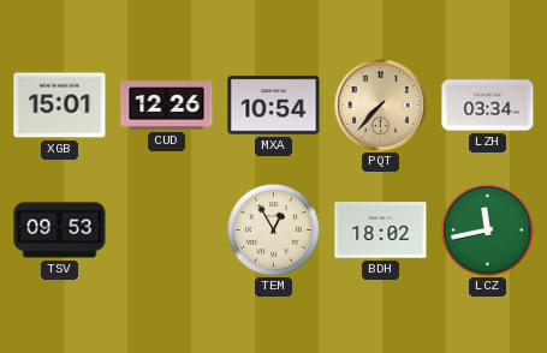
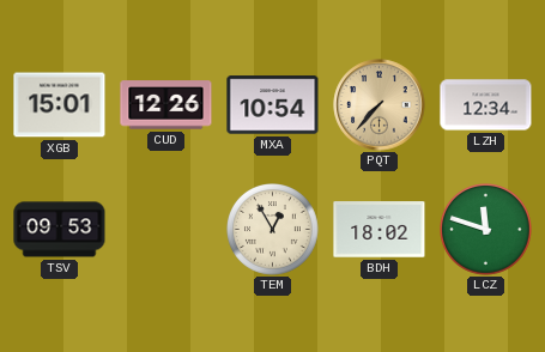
LZH: 03:34 -> 12:34 (486, 105)
LCZ: 11:43 -> 11:48 (486, 230)
